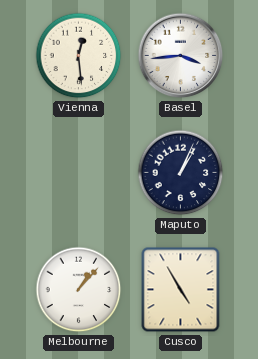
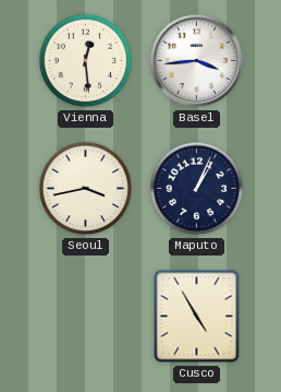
Seoul: none -> 3:43 (86, 189)
Melbourne: 1:07 -> none (79, 290)
